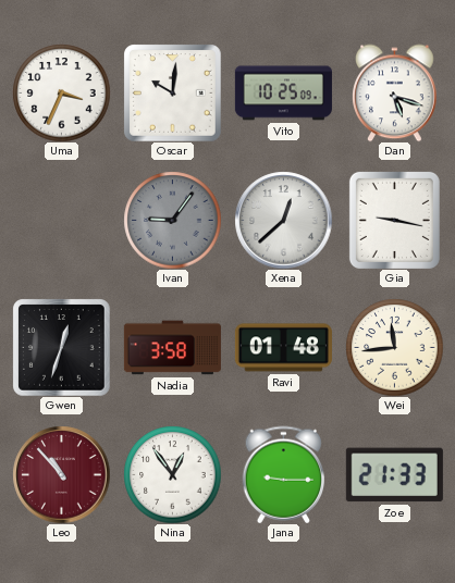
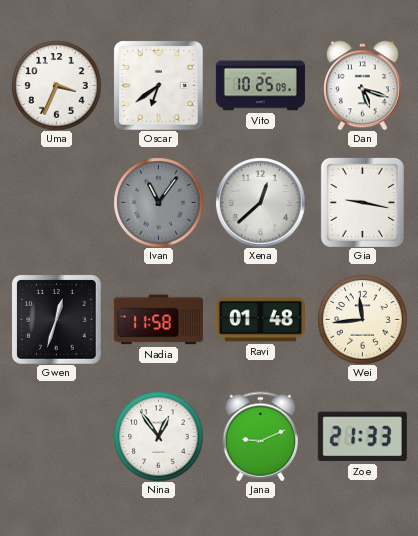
Oscar: 10:01 -> 6:39 (158, 85)
Ivan: 9:06 -> 11:06 (158, 202)
Nadia: 3:58 -> 11:58 (158, 320)
Leo: 10:53 -> none (61, 474)
Jana: 9:15 -> 9:11 (261, 436)
